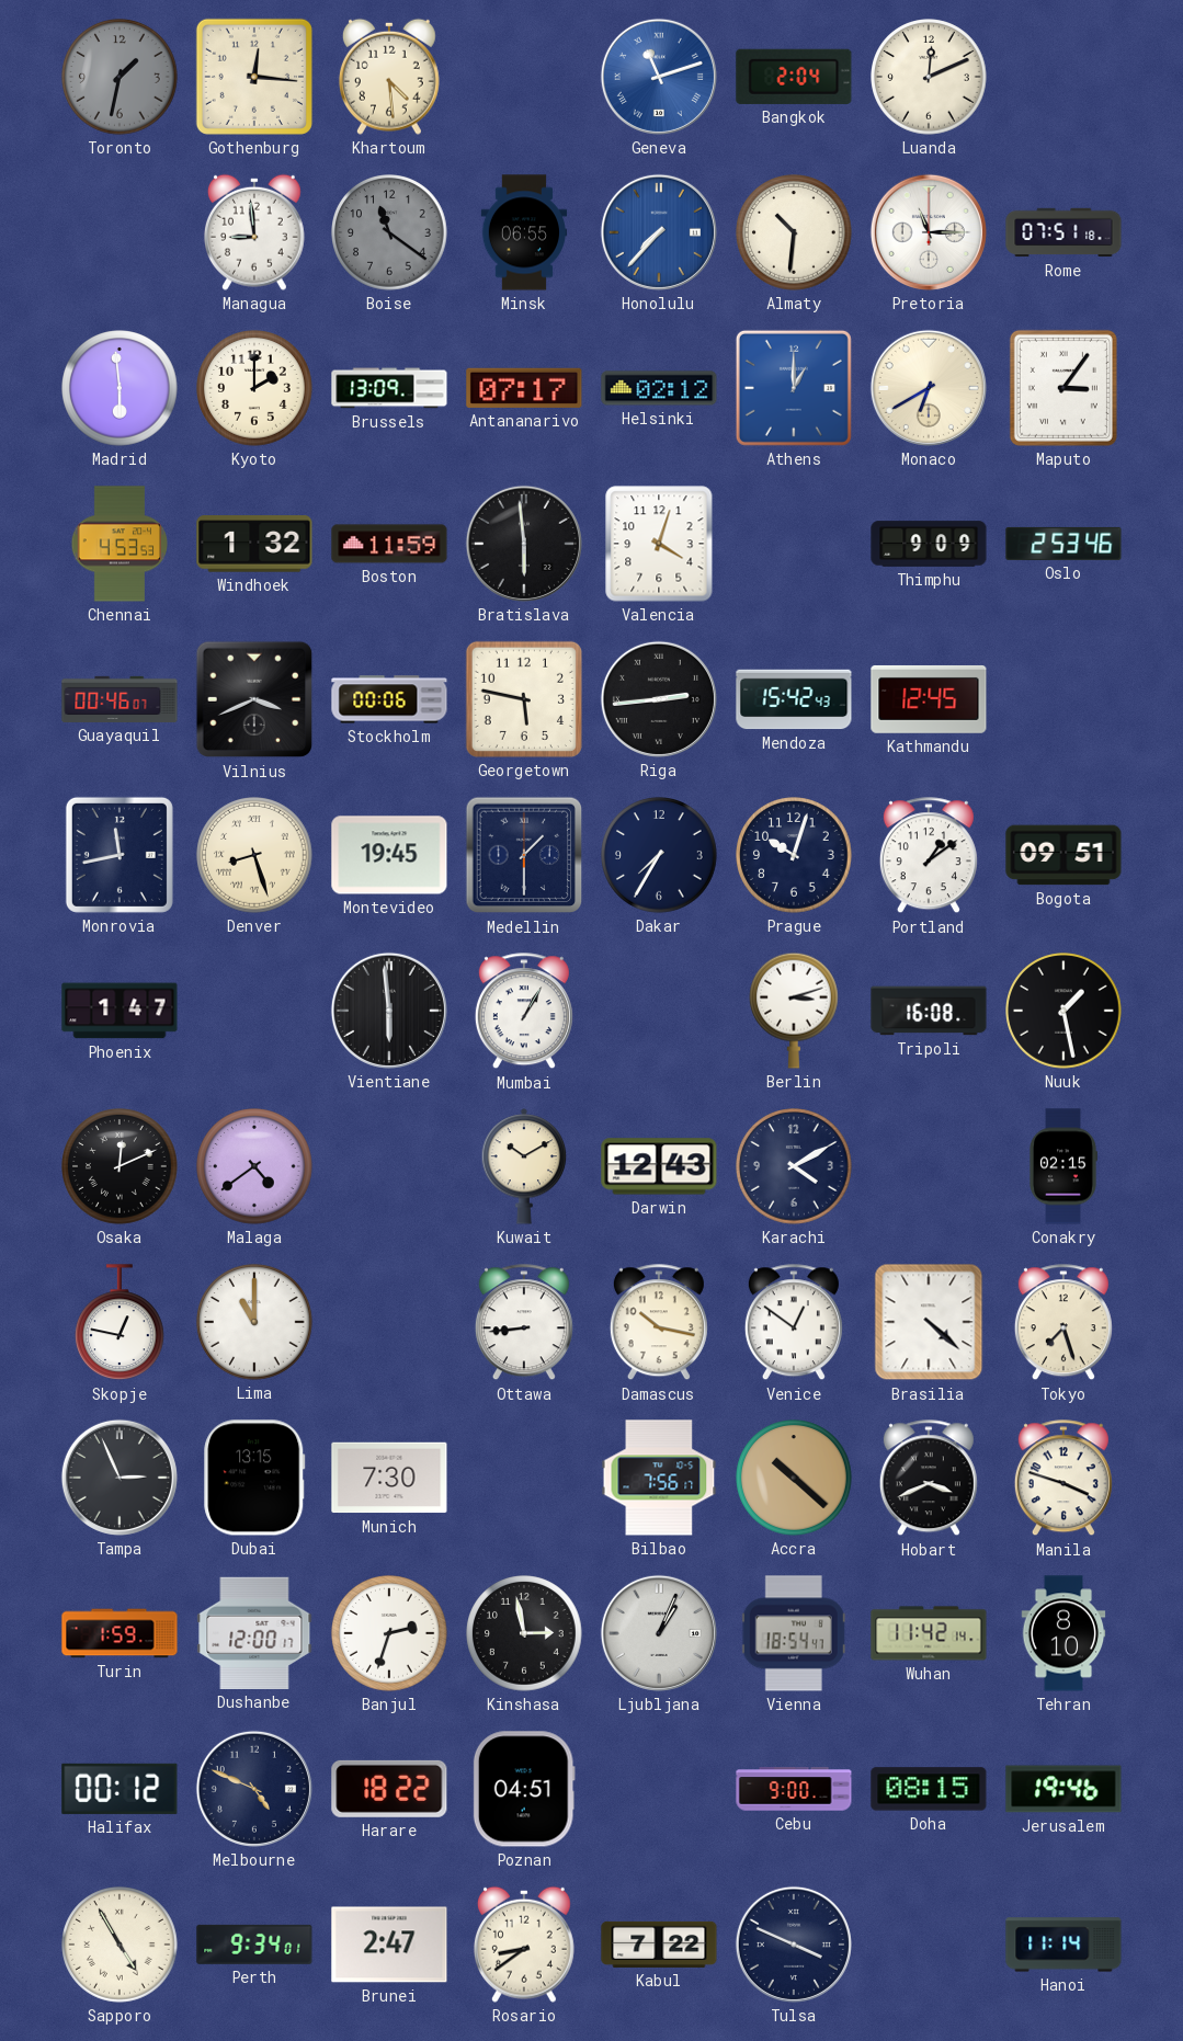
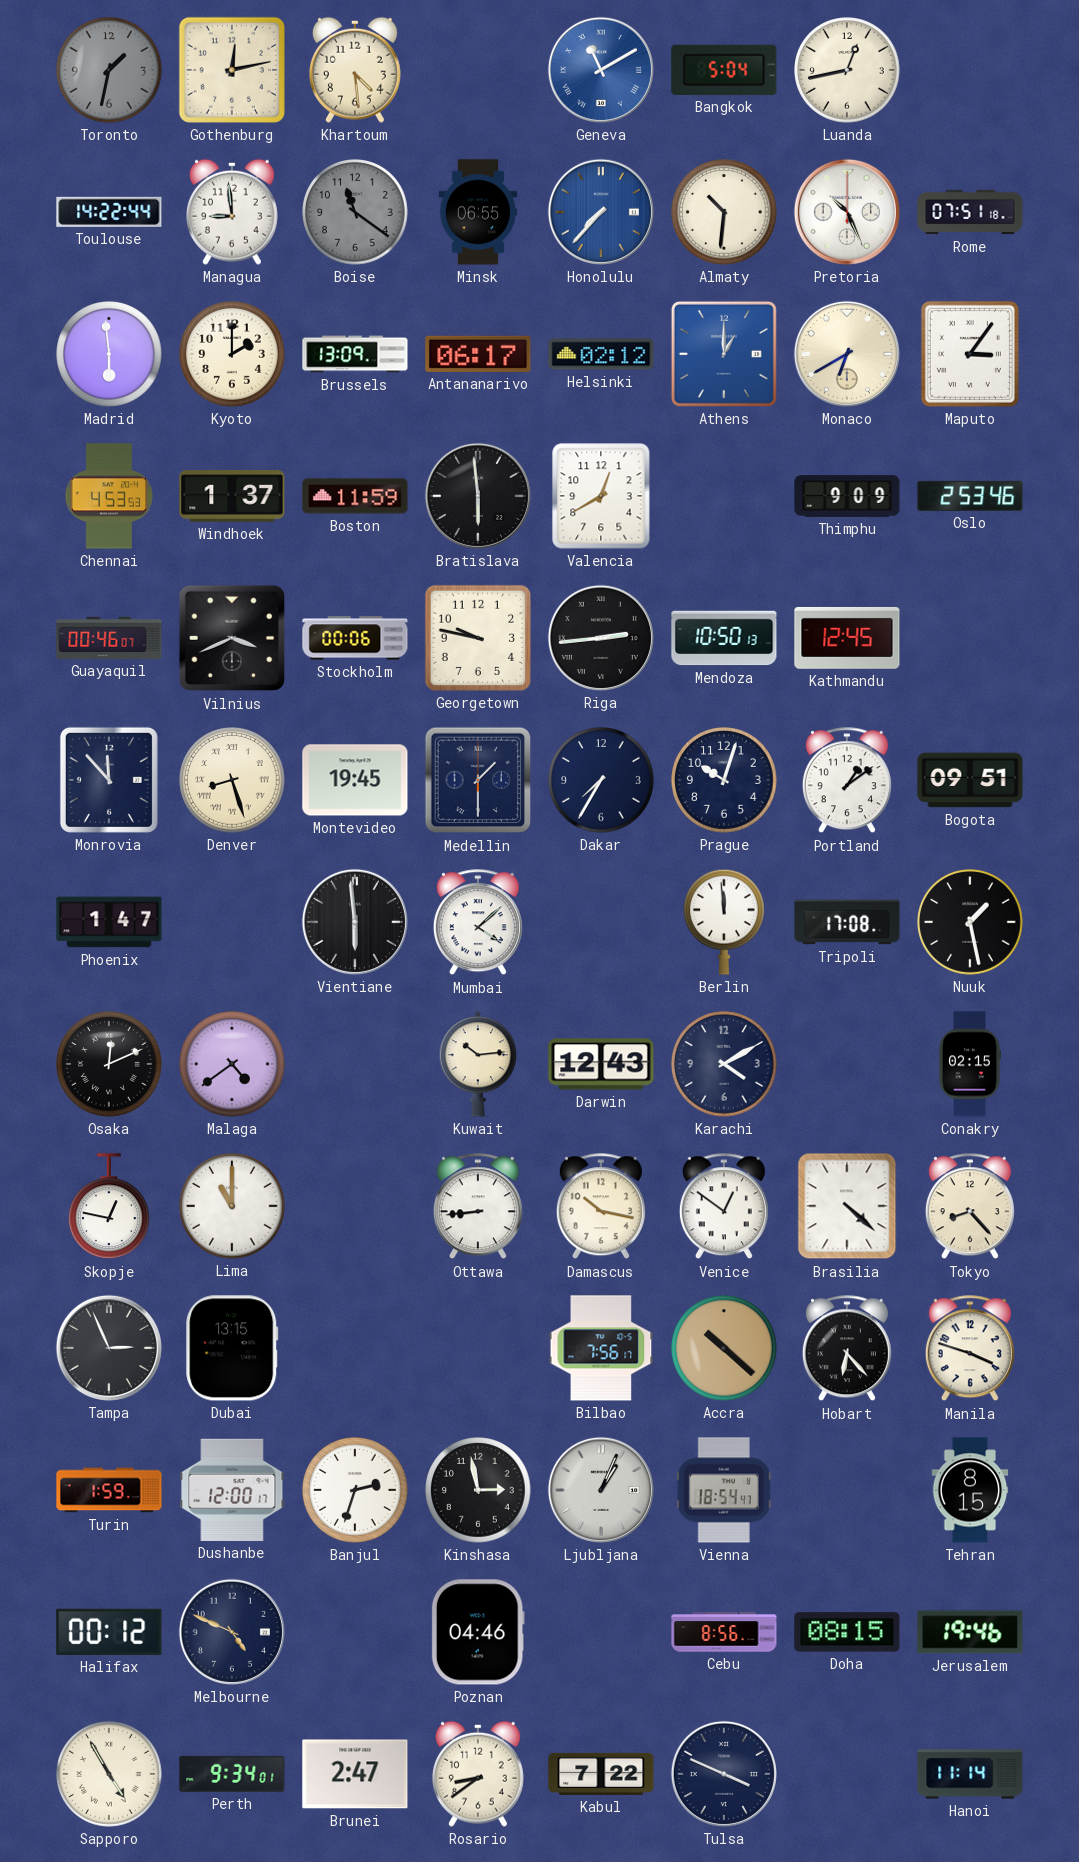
Gothenburg: 12:16 -> 12:13 (232, 70)
Geneva: 11:12 -> 11:10 (601, 70)
Bangkok: 2:04 -> 5:04 (724, 70)
Luanda: 12:11 -> 12:43 (847, 70)
Toulouse: none -> 14:22 (109, 212)
Pretoria: 11:15 -> 10:26 (847, 212)
Antananarivo: 07:17 -> 06:17 (478, 354)
Windhoek: 1:32 -> 1:37 (232, 496)
Valencia: 4:03 -> 12:40 (601, 496)
Georgetown: 5:47 -> 9:47 (478, 638)
Mendoza: 15:42 -> 10:50 (724, 638)
Monrovia: 11:43 -> 11:53 (109, 780)
Mumbai: 1:05 -> 4:08 (478, 923)
Berlin: 3:12 -> 11:59 (725, 922)
Tripoli: 16:08 -> 17:08 (847, 922)
Kuwait: 10:10 -> 10:14 (478, 1064)
Tokyo: 7:27 -> 8:23 (970, 1207)
Munich: 7:30 -> none (389, 1478)
Hobart: 3:41 -> 6:23 (847, 1349)
Wuhan: 11:42 -> none (929, 1633)
Tehran: 8:10 -> 8:15 (970, 1490)
Harare: 18:22 -> none (389, 1789)
Poznan: 04:51 -> 04:46 (478, 1632)
Cebu: 9:00 -> 8:56 (724, 1632)
